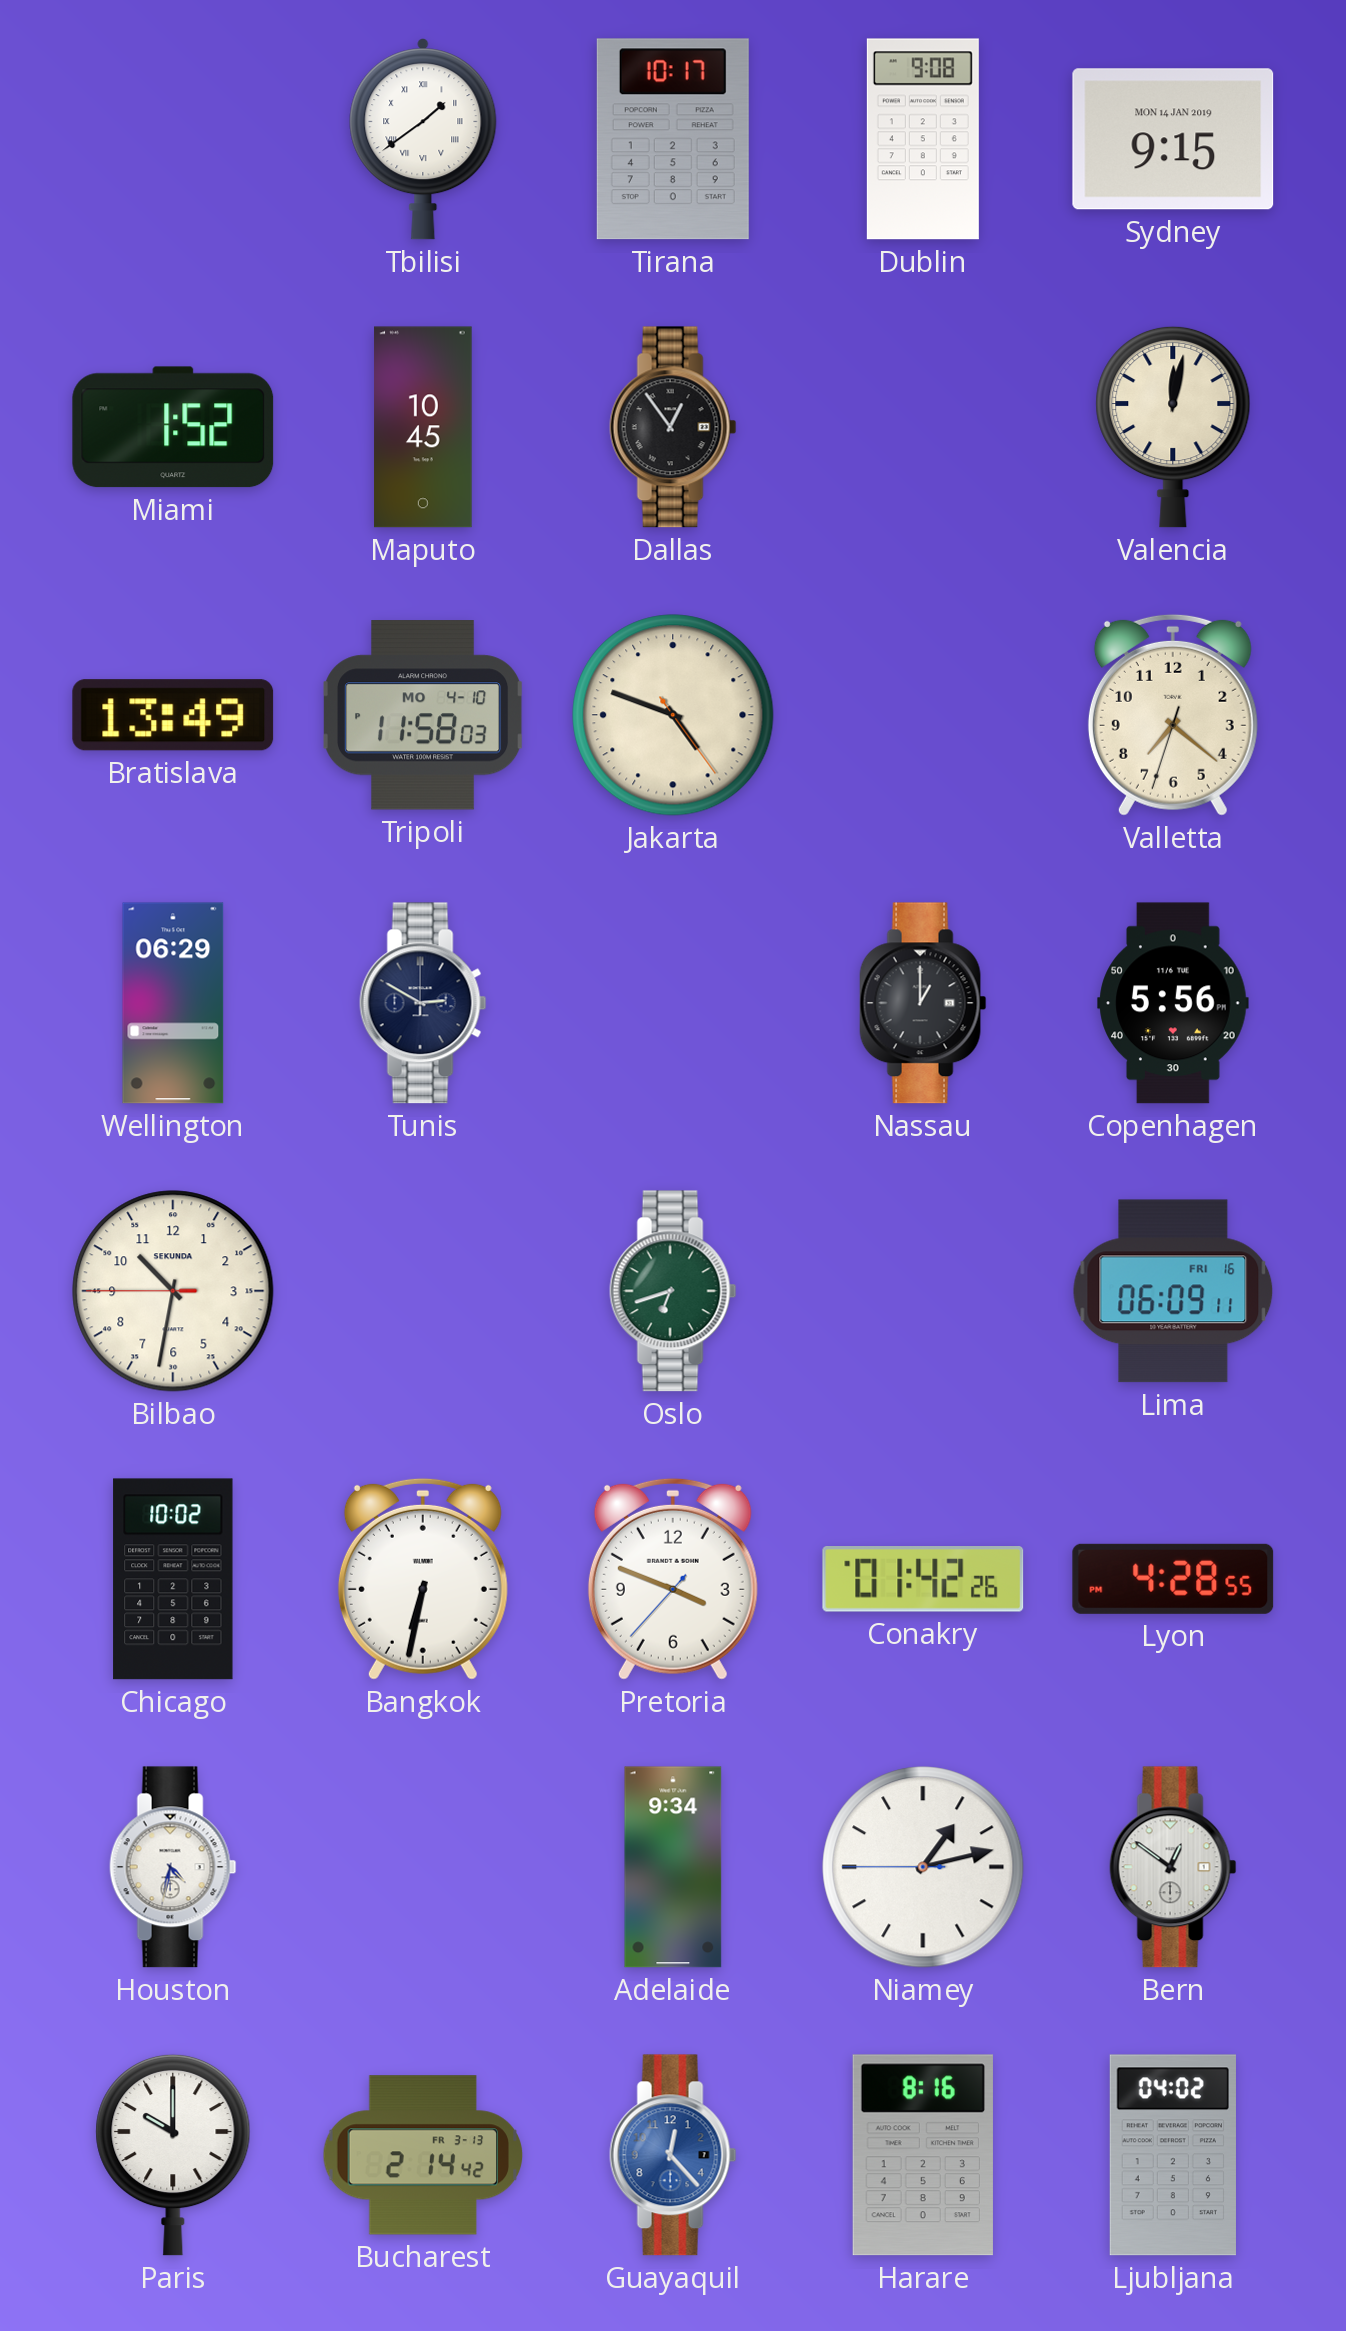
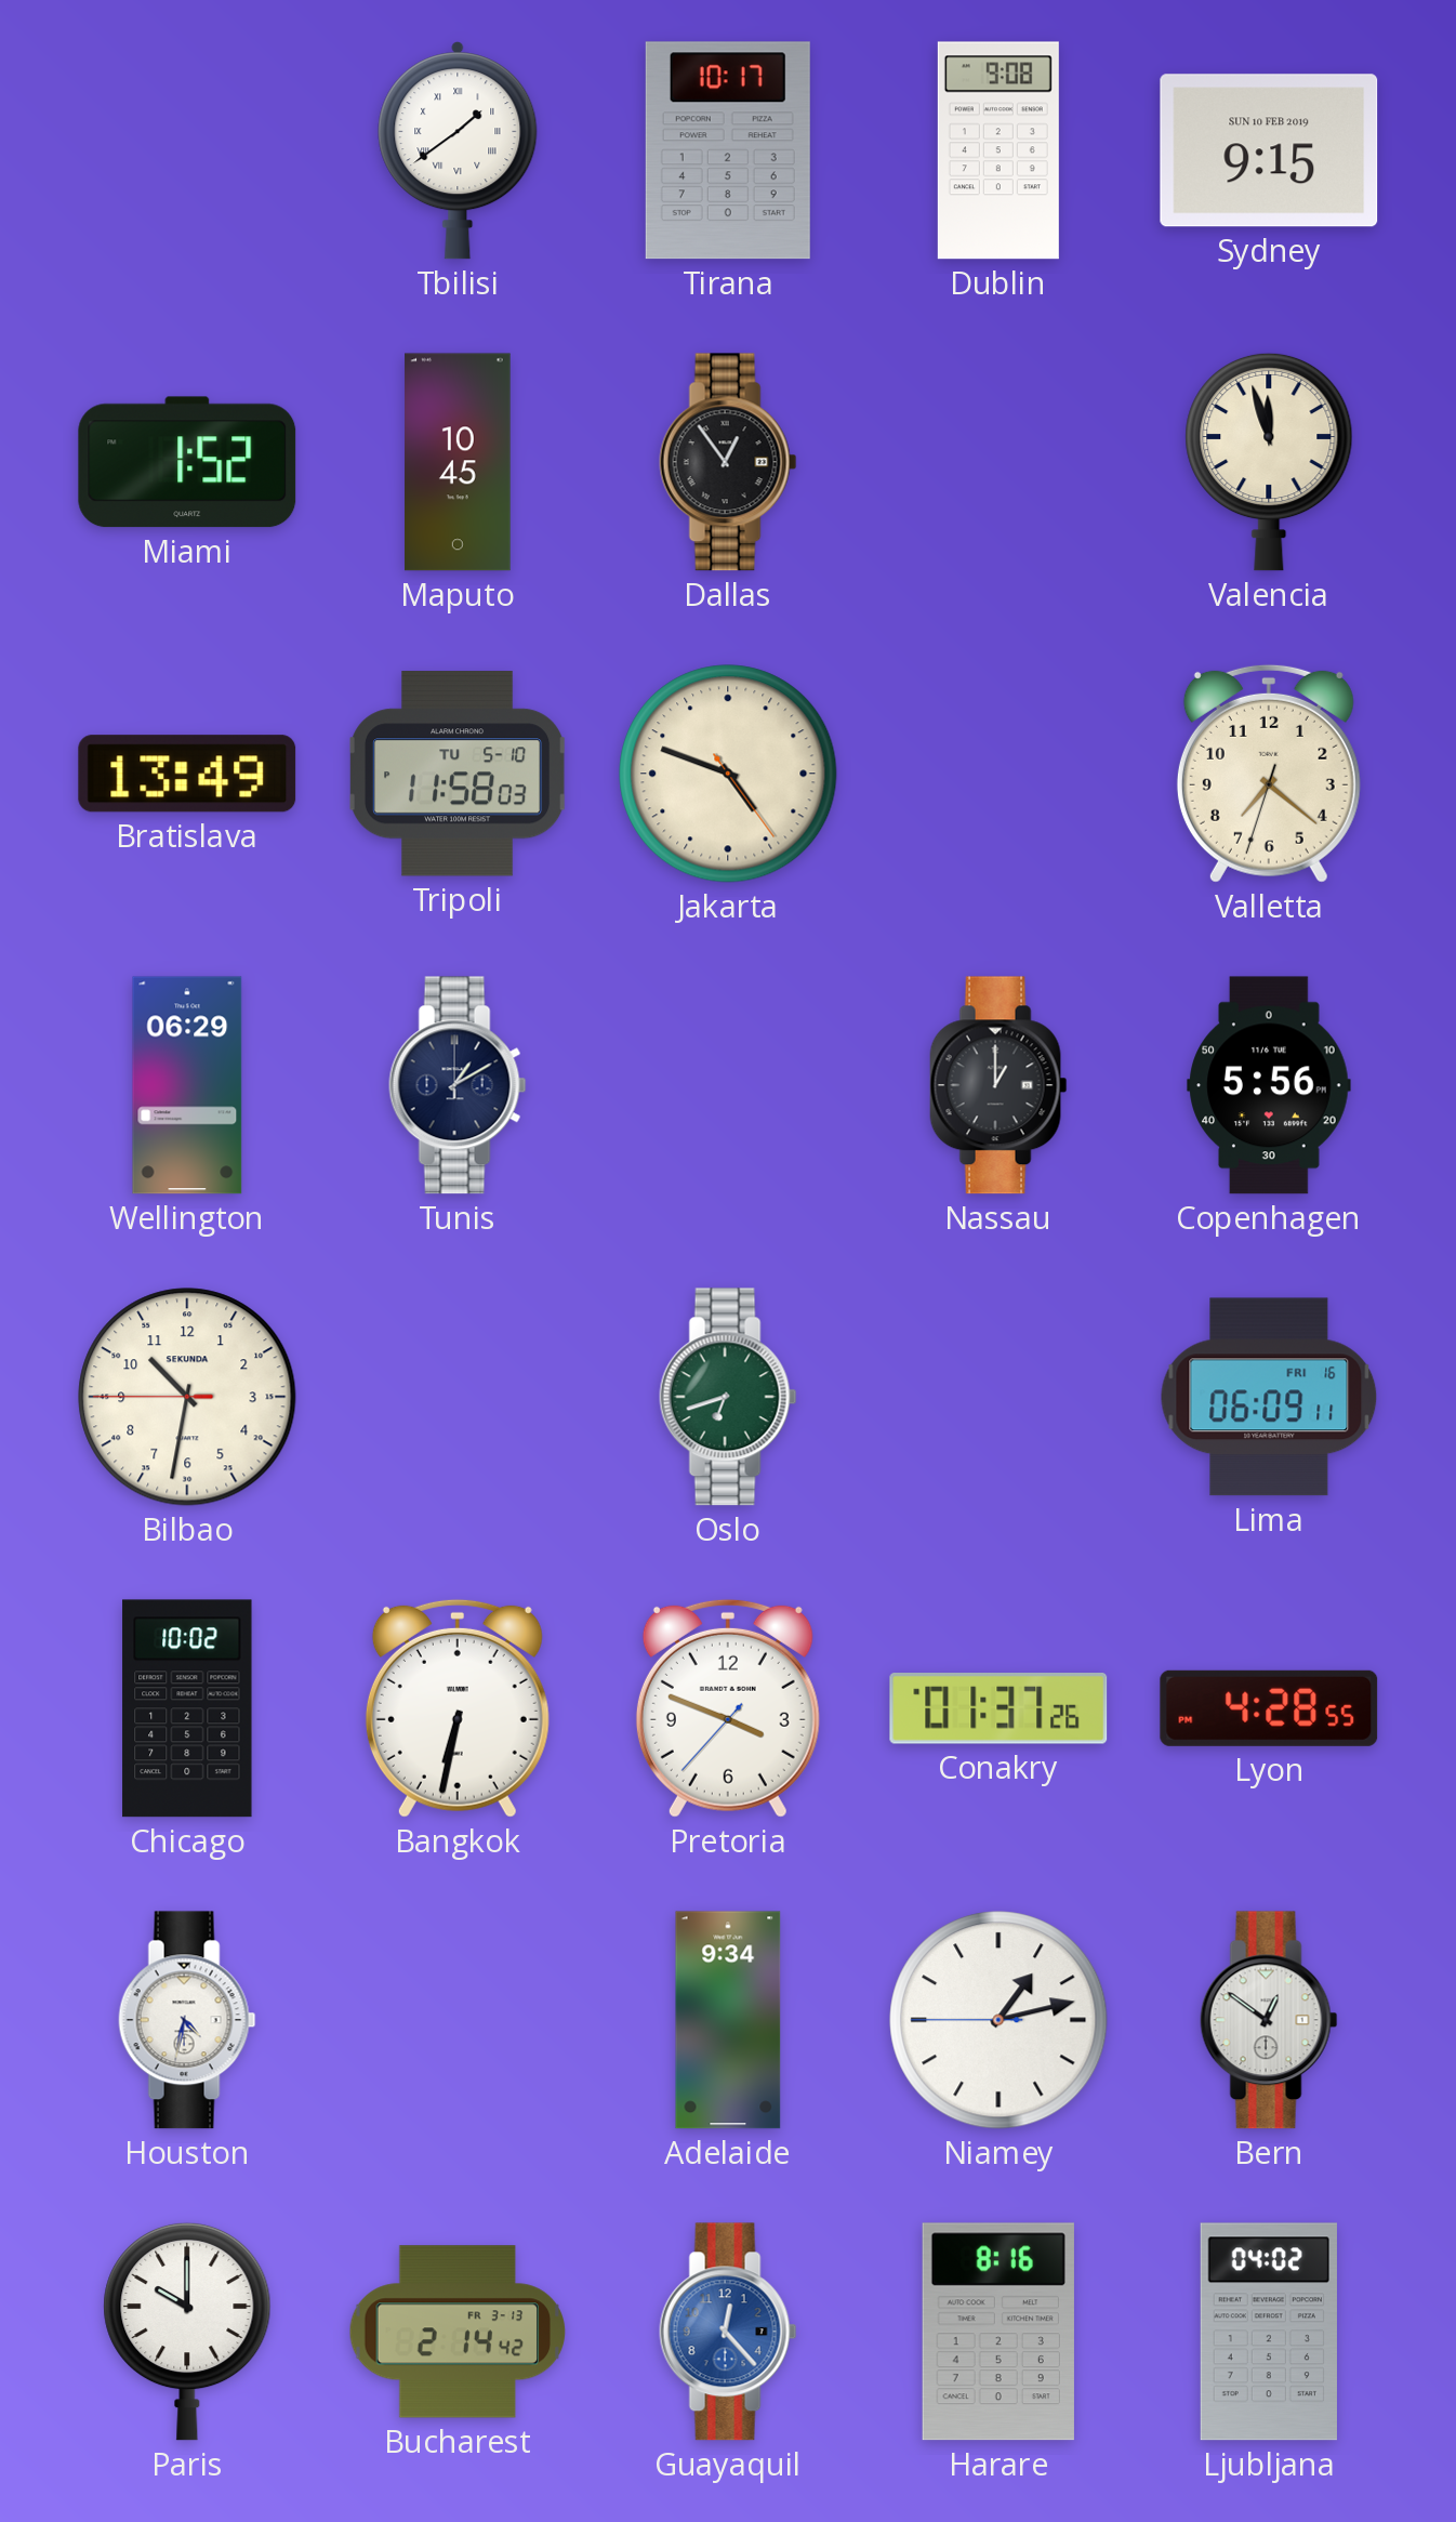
Sydney date: MON 14 JAN 2019 -> SUN 10 FEB 2019 (1269, 150)
Valencia: 12:02 -> 11:57 (1269, 462)
Tripoli date: MO 4-10 -> TU 5-10 (459, 774)
Tunis: 2:50 -> 1:10 (458, 1085)
Conakry: 01:42 -> 01:37 (998, 1709)
